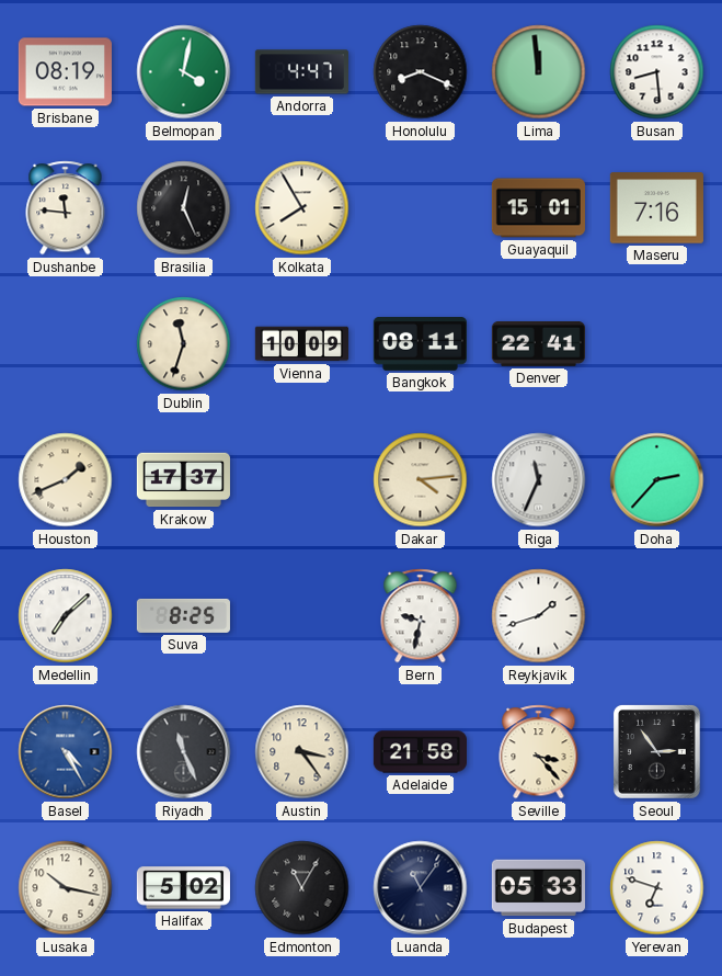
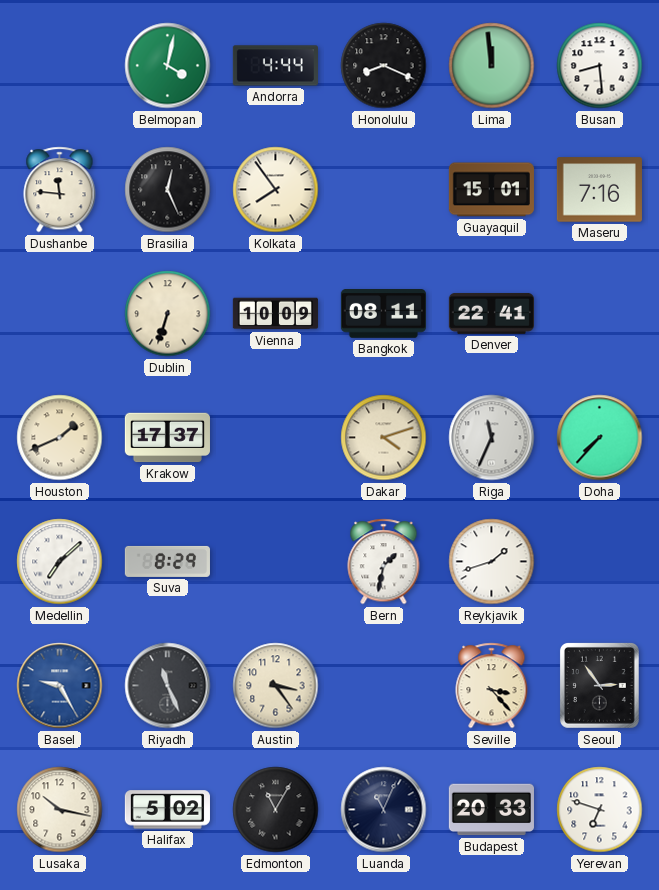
Brisbane: 08:19 -> none (65, 72)
Andorra: 4:47 -> 4:44 (275, 66)
Kolkata: 7:55 -> 7:54 (276, 190)
Dublin: 11:33 -> 6:33 (168, 314)
Dakar: 4:14 -> 4:12 (384, 438)
Doha: 2:37 -> 7:37 (600, 438)
Suva: 8:25 -> 8:29 (167, 561)
Bern: 9:32 -> 1:32 (384, 562)
Basel: 4:25 -> 9:25 (60, 686)
Adelaide: 21:58 -> none (420, 752)
Luanda: 11:06 -> 11:04 (384, 810)
Budapest: 05:33 -> 20:33 (491, 810)
